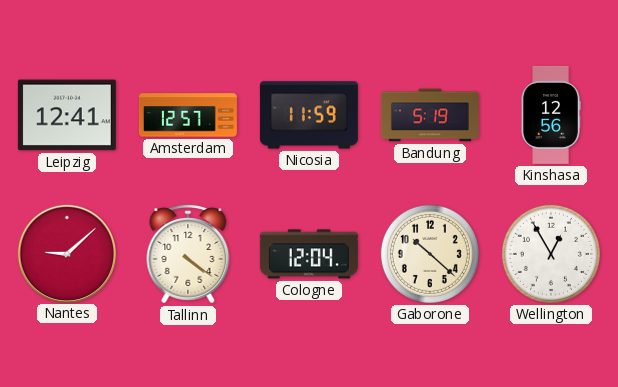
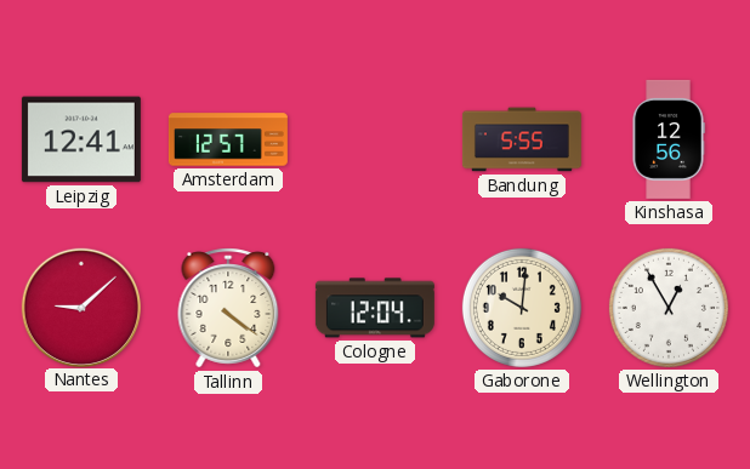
Nicosia: 11:59 -> none (309, 115)
Bandung: 5:19 -> 5:55 (522, 139)
Gaborone: 10:22 -> 10:01 (522, 308)
